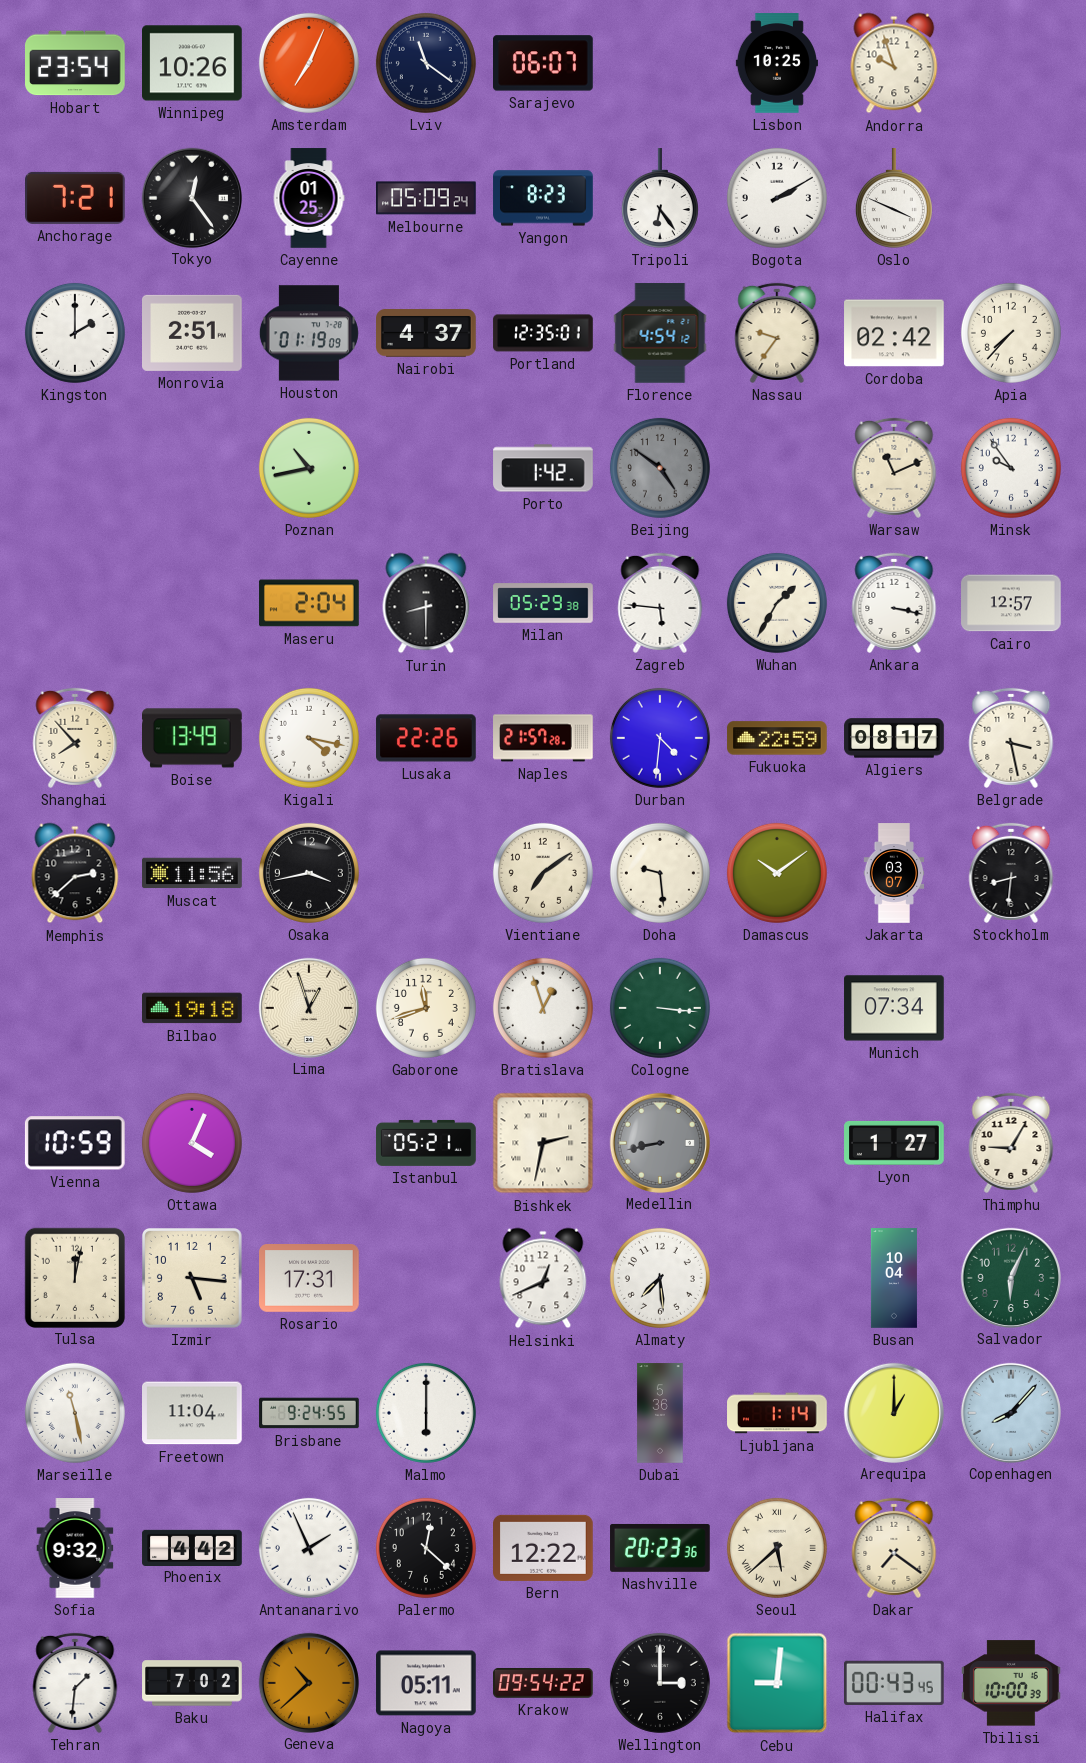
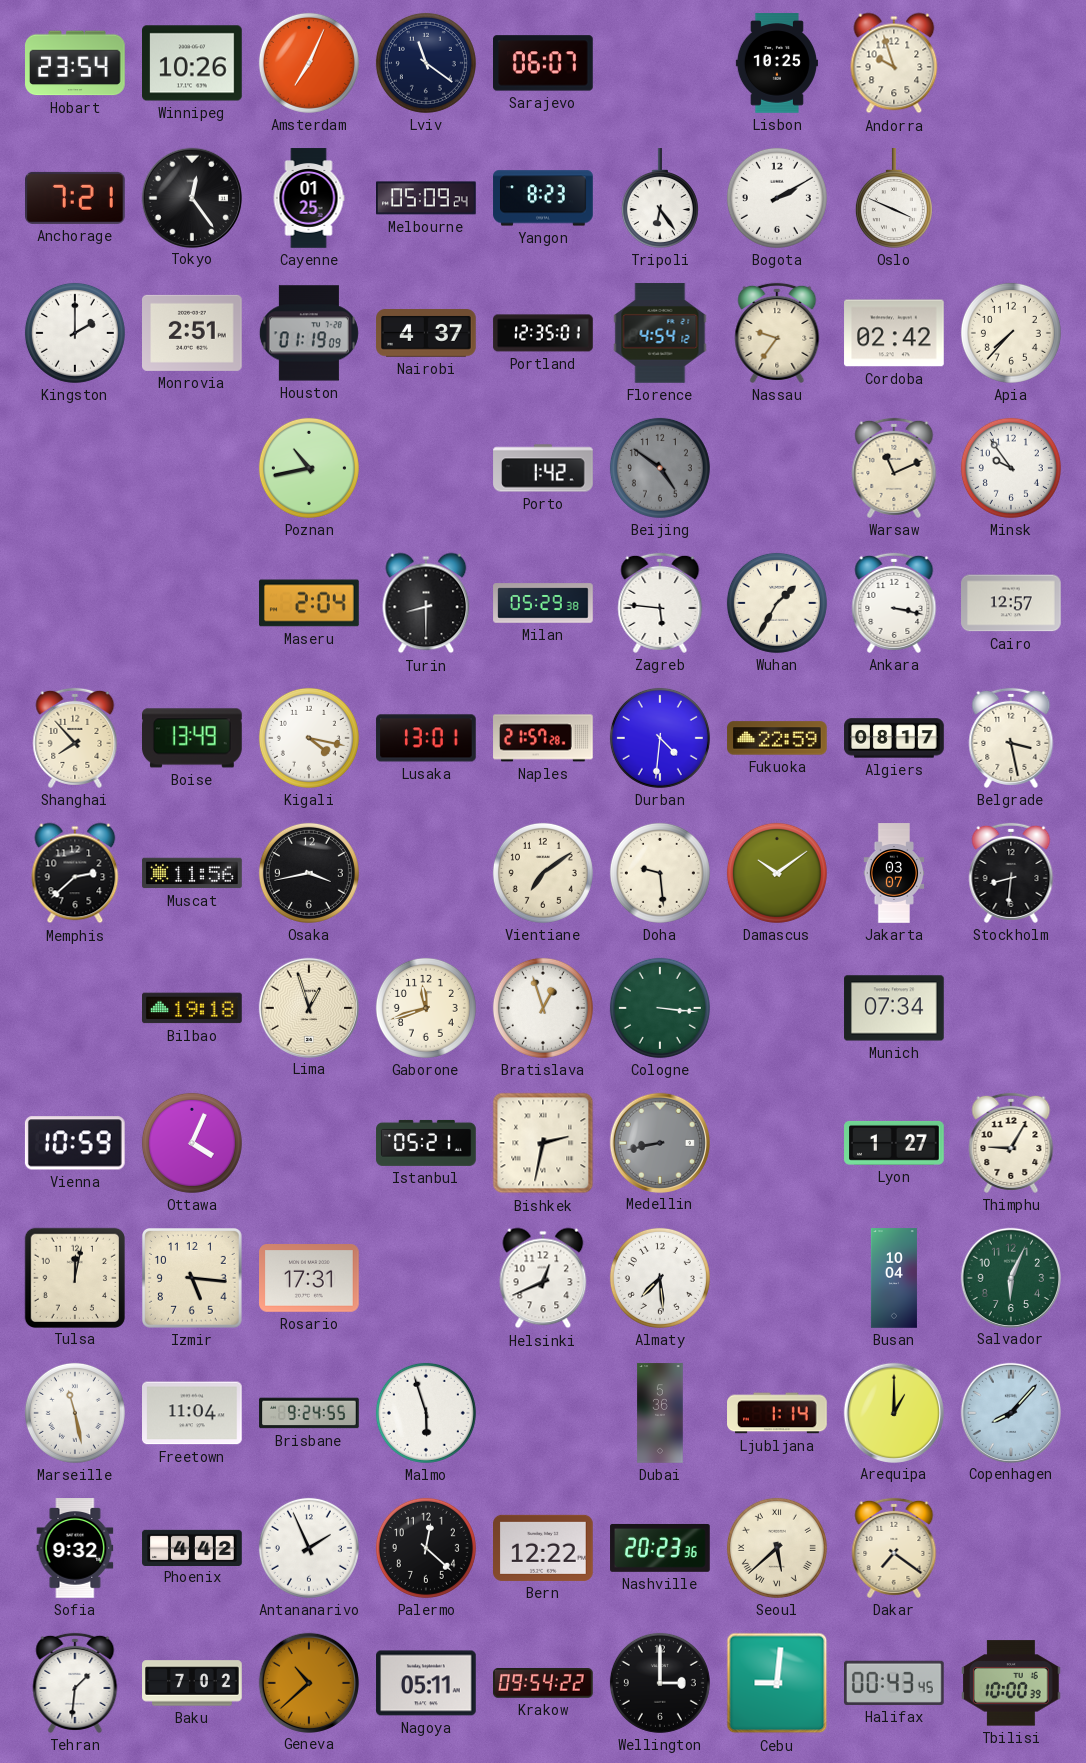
Lusaka: 22:26 -> 13:01 (426, 738)
Malmo: 6:00 -> 5:57 (426, 1413)
